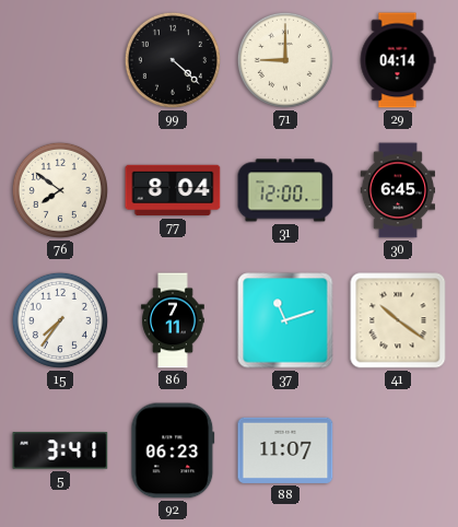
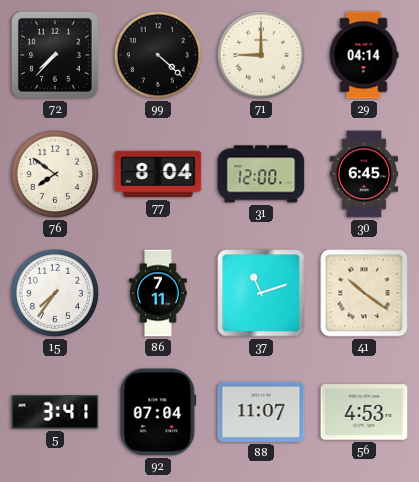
72: none -> 7:37 (55, 55)
92: 06:23 -> 07:04 (158, 412)
56: none -> 4:53 (364, 412)
